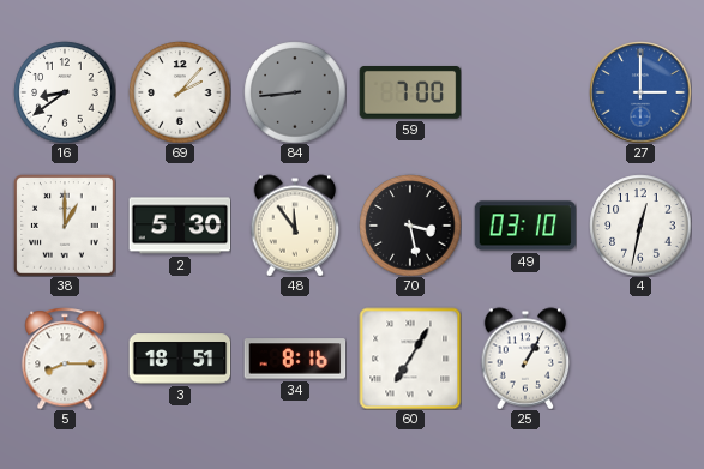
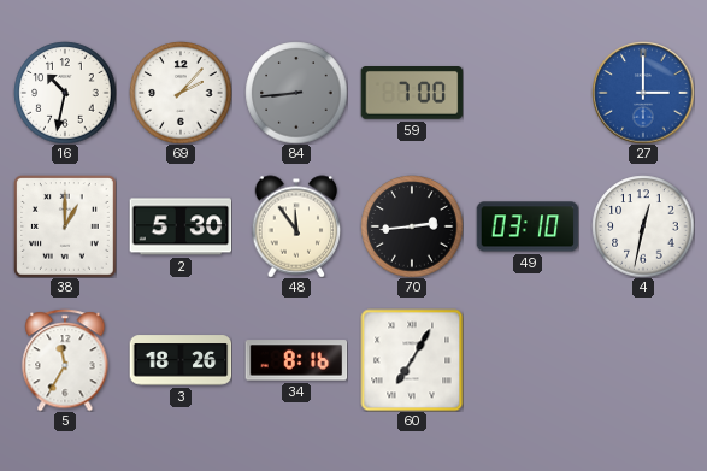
16: 8:39 -> 10:32 (65, 93)
70: 3:28 -> 2:44 (412, 226)
5: 8:15 -> 11:35 (65, 360)
3: 18:51 -> 18:26 (181, 360)
25: 1:05 -> none (525, 359)
